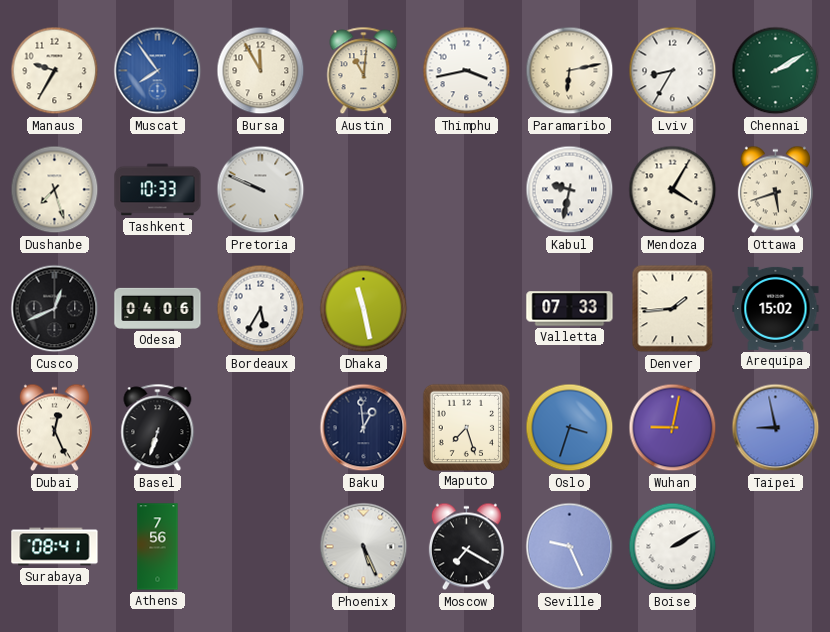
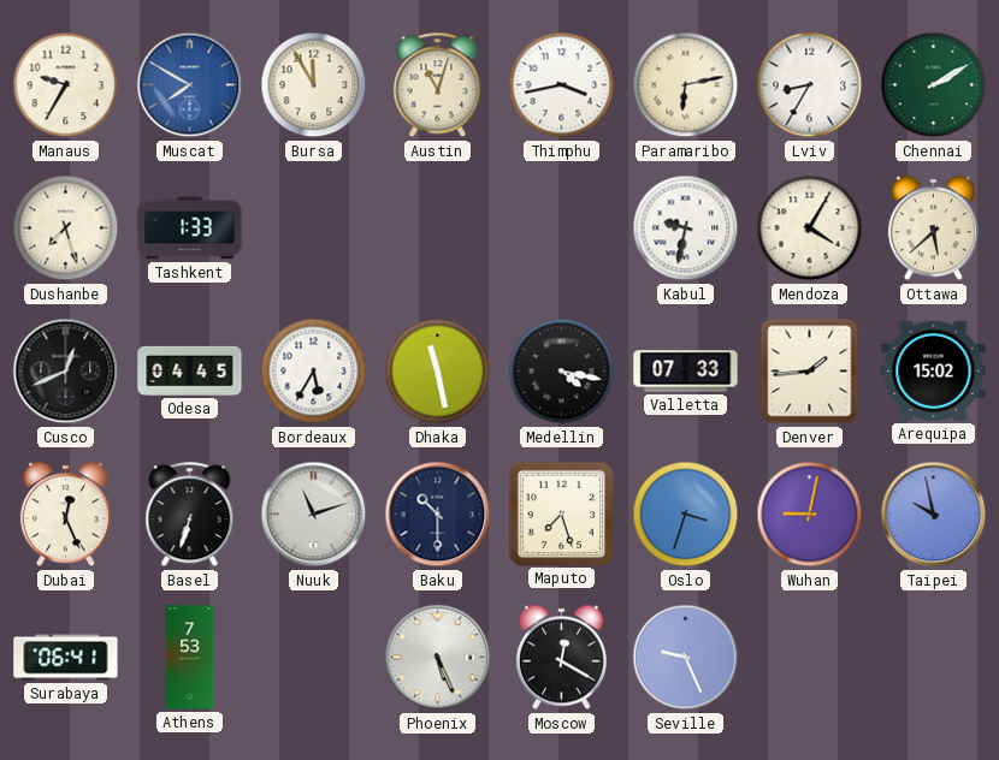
Muscat: 7:54 -> 7:50 (190, 85)
Austin: 11:01 -> 11:03 (438, 85)
Tashkent: 10:33 -> 1:33 (190, 228)
Pretoria: 9:49 -> none (261, 190)
Ottawa: 5:42 -> 5:38 (933, 228)
Odesa: 04:06 -> 04:45 (190, 370)
Medellin: none -> 4:17 (562, 372)
Nuuk: none -> 11:12 (314, 515)
Baku: 12:59 -> 10:30 (438, 515)
Taipei: 8:58 -> 9:58 (934, 515)
Surabaya: 08:41 -> 06:41 (66, 658)
Athens: 7:56 -> 7:53 (190, 658)
Moscow: 7:20 -> 12:20 (561, 658)
Boise: 2:10 -> none (673, 547)
